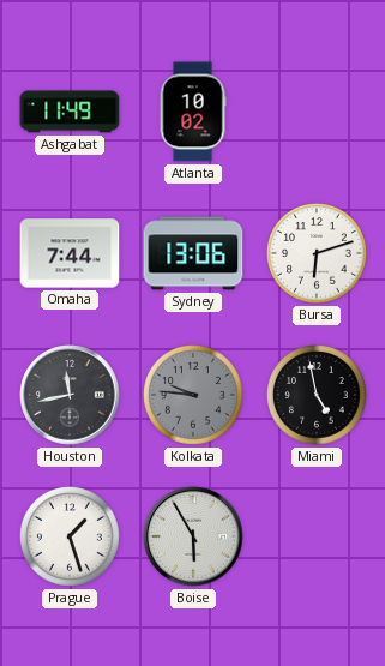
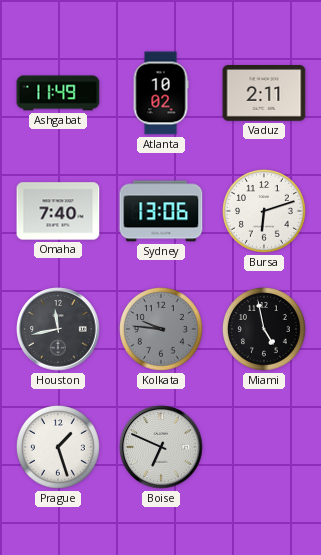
Vaduz: none -> 2:11 (264, 93)
Omaha: 7:44 -> 7:40 (58, 211)
Boise: 5:55 -> 6:49 (161, 447)
